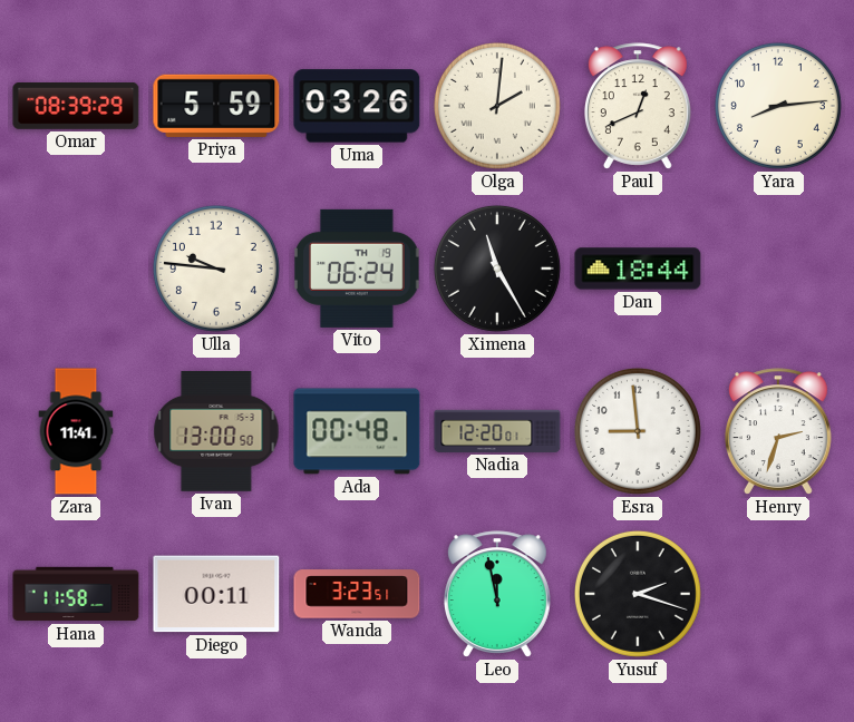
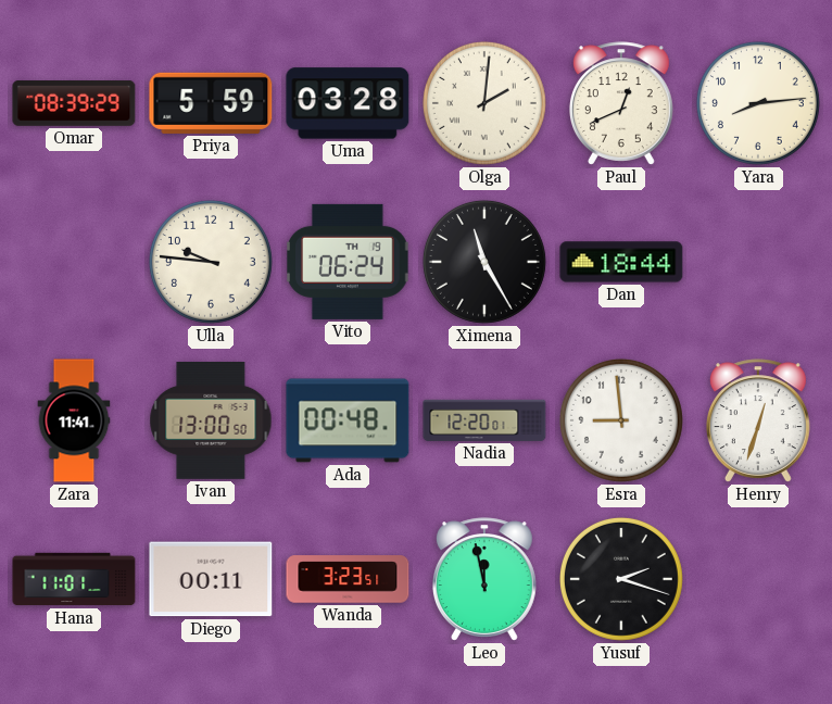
Uma: 03:26 -> 03:28 (348, 103)
Henry: 2:33 -> 12:33 (758, 420)
Hana: 11:58 -> 11:01 (74, 579)
